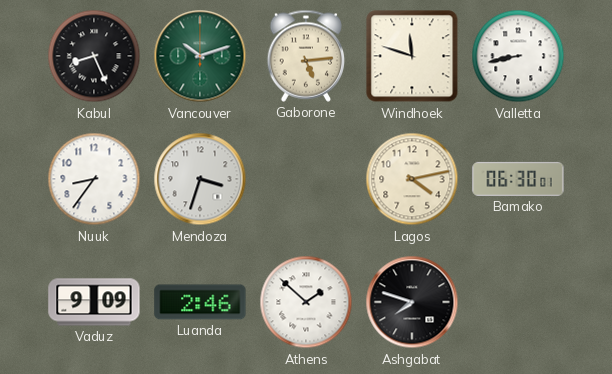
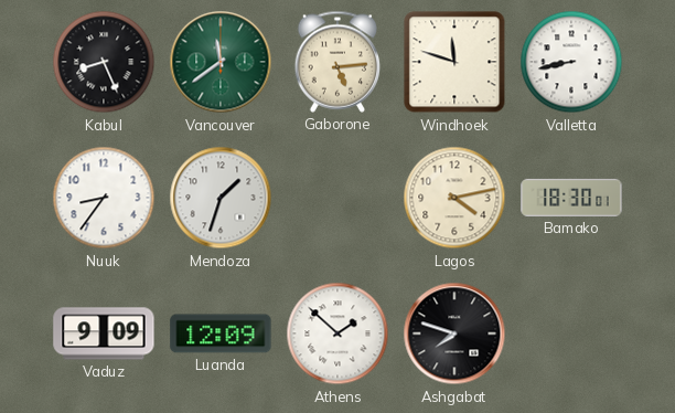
Vancouver: 10:12 -> 11:39 (221, 62)
Mendoza: 3:33 -> 1:33 (221, 198)
Bamako: 06:30 -> 18:30 (571, 198)
Luanda: 2:46 -> 12:09 (221, 333)
